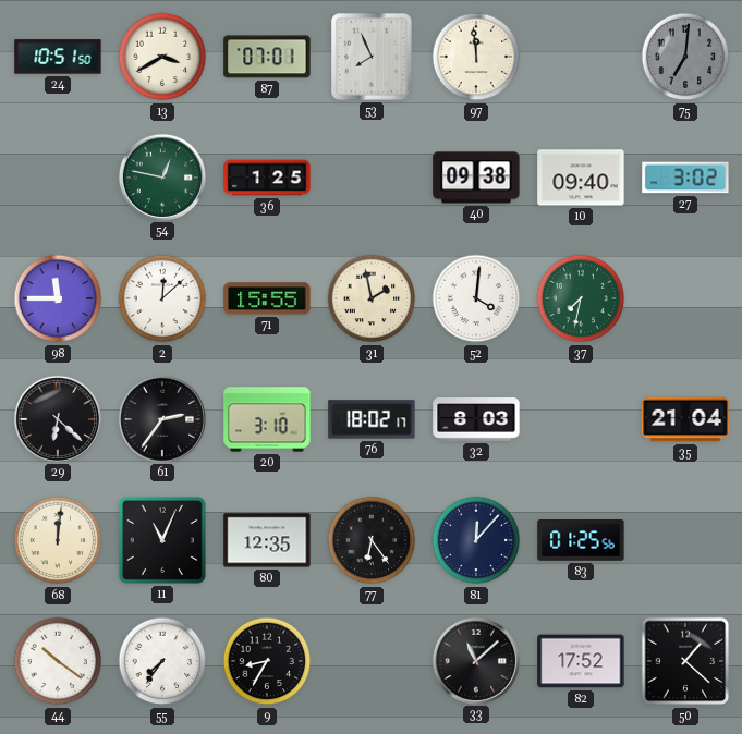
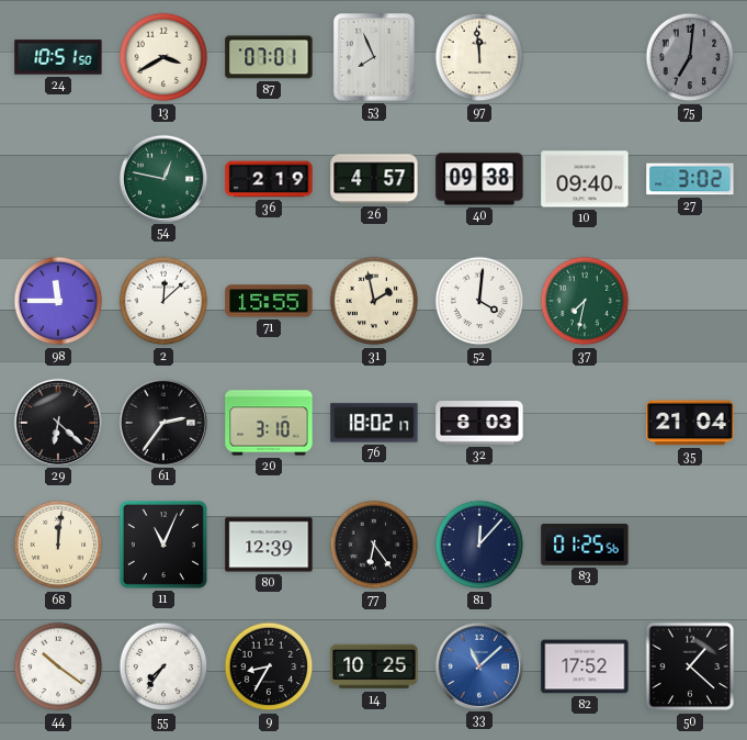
36: 1:25 -> 2:19 (269, 179)
26: none -> 4:57 (374, 179)
80: 12:35 -> 12:39 (269, 545)
14: none -> 10:25 (374, 666)
33 dial: black -> blue (478, 665)
